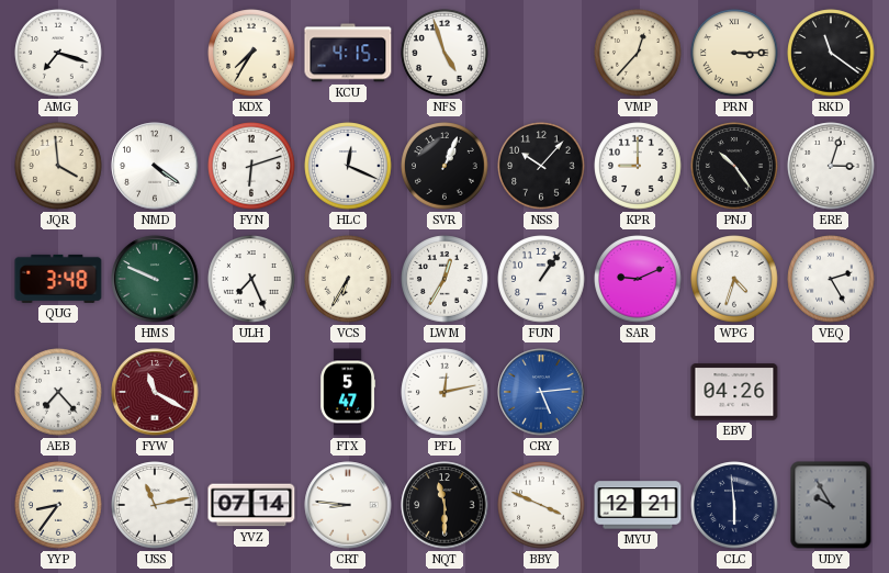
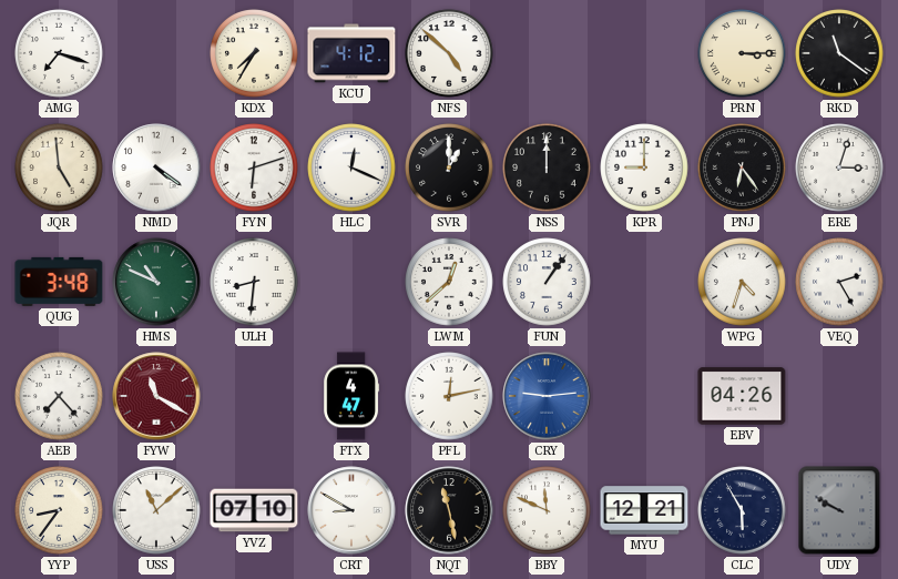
KCU: 4:15 -> 4:12 (351, 53)
NFS: 4:57 -> 4:52 (449, 53)
VMP: 12:37 -> none (638, 53)
JQR: 3:59 -> 4:59 (59, 167)
SVR: 1:04 -> 1:00 (449, 167)
NSS: 10:07 -> 12:00 (547, 167)
PNJ: 10:24 -> 6:24 (742, 167)
HMS: 9:49 -> 10:49 (156, 282)
ULH: 7:26 -> 8:31 (254, 282)
VCS: 6:35 -> none (348, 279)
LWM: 12:35 -> 12:38 (449, 282)
SAR: 9:11 -> none (638, 279)
FTX: 5:47 -> 4:47 (351, 396)
CRY: 5:14 -> 9:14 (547, 396)
USS: 11:13 -> 11:08 (156, 510)
YVZ: 07:14 -> 07:10 (254, 510)
CRT: 8:46 -> 8:50 (351, 510)
NQT: 11:30 -> 11:28 (449, 510)
BBY: 3:49 -> 11:49 (547, 510)
CLC: 5:59 -> 5:55 (742, 510)
UDY: 9:55 -> 9:50 (839, 510)
